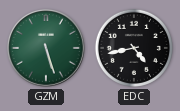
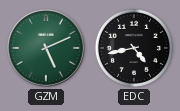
GZM: 5:27 -> 5:11 (47, 49)
